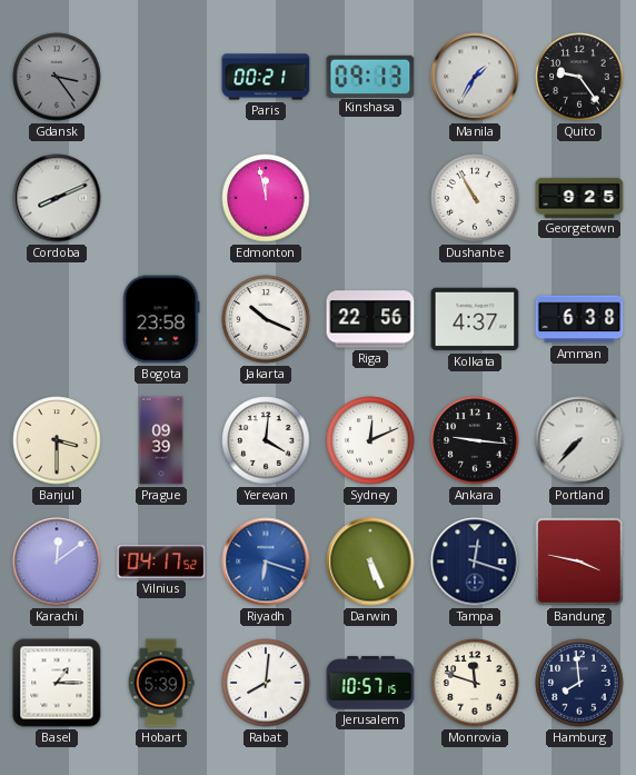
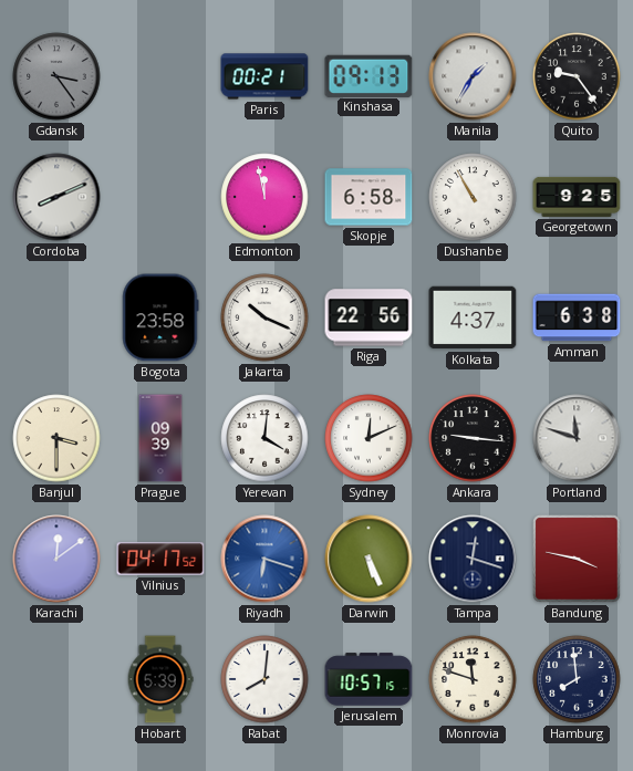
Skopje: none -> 6:58 (369, 197)
Portland: 7:37 -> 11:48 (577, 438)
Basel: 1:15 -> none (57, 683)
